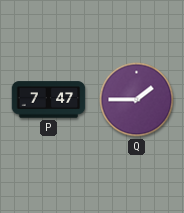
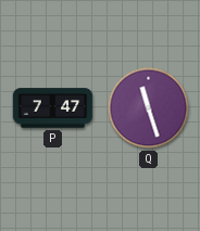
Q: 1:45 -> 11:27 (149, 108)
